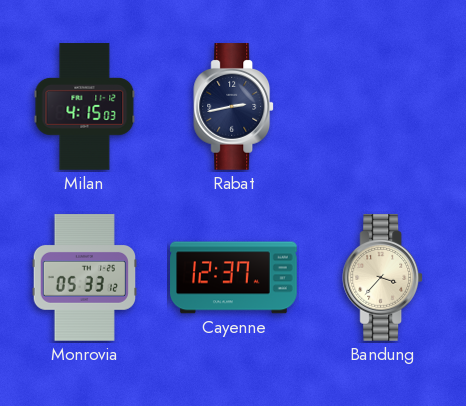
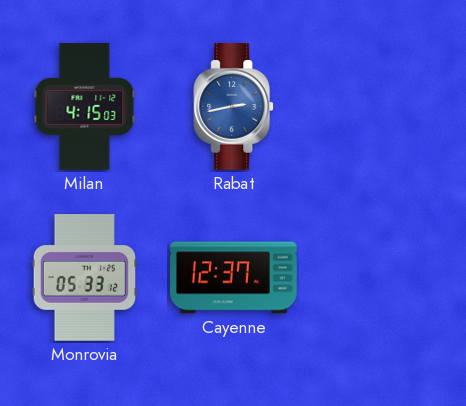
Rabat dial: navy -> blue (234, 107)
Bandung: 3:37 -> none (383, 278)
